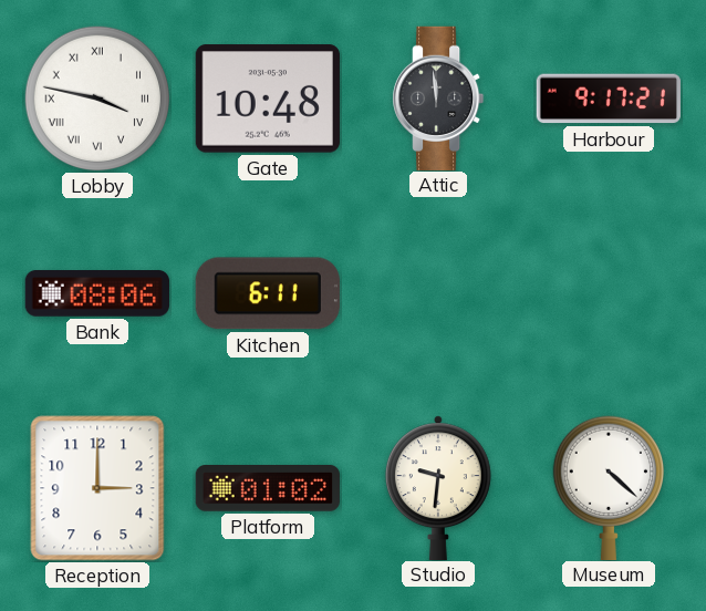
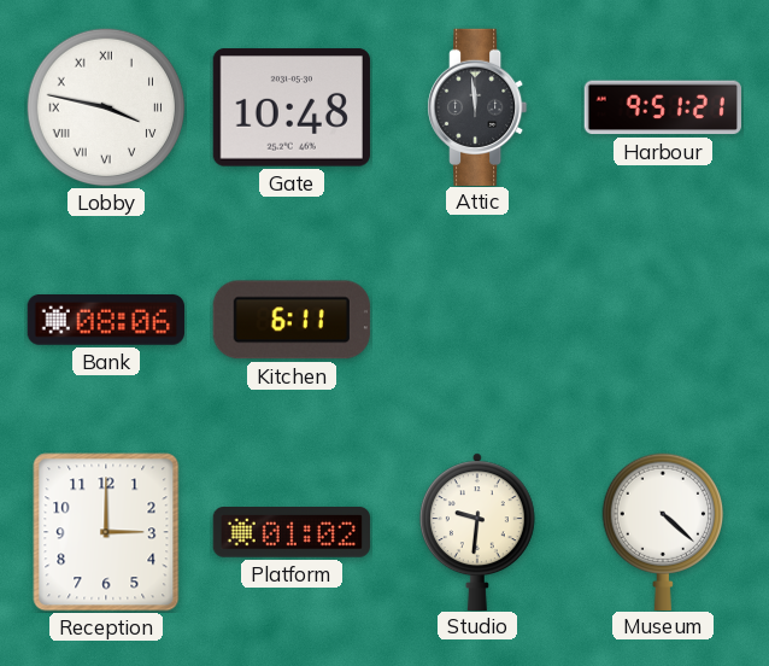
Harbour: 9:17 -> 9:51 (663, 107)
